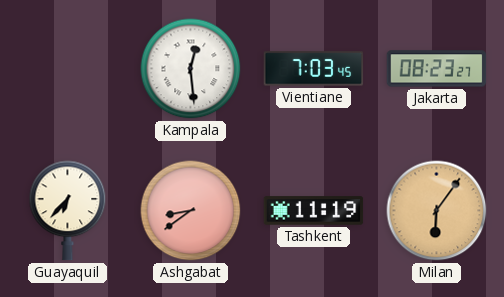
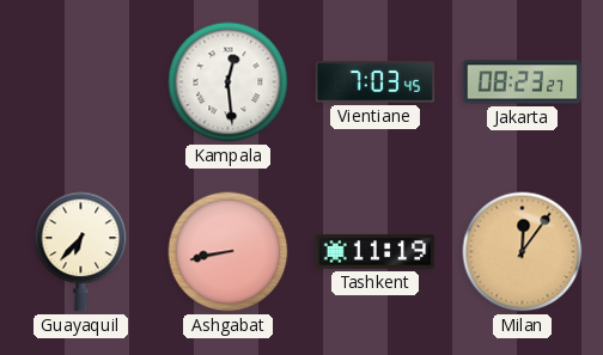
Ashgabat: 8:39 -> 8:43 (229, 252)
Milan: 6:06 -> 12:06 (523, 252)
